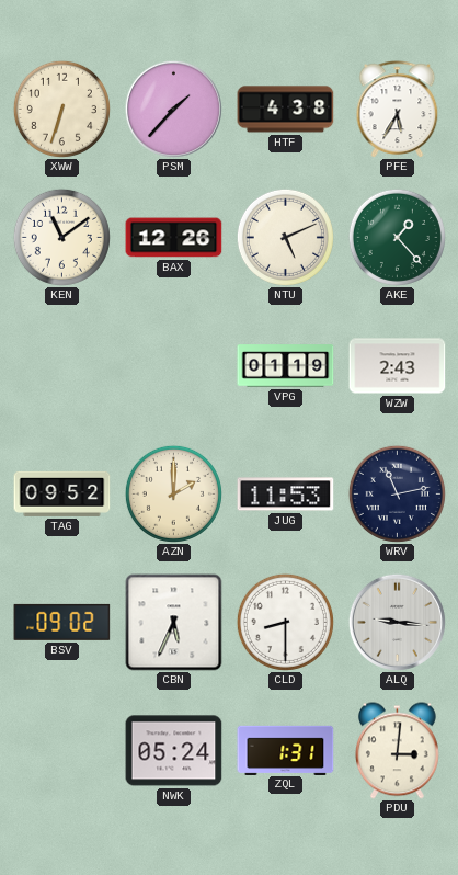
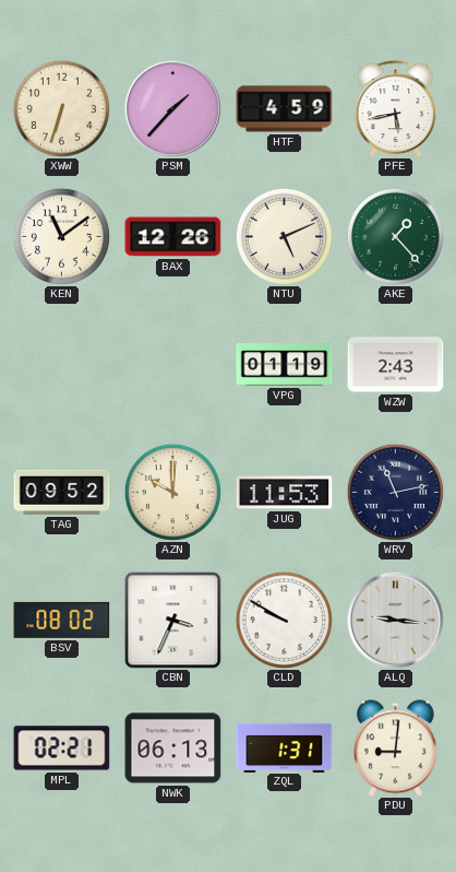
HTF: 4:38 -> 4:59 (285, 109)
PFE: 5:35 -> 5:43 (396, 109)
AZN: 2:00 -> 10:00 (172, 492)
BSV: 09:02 -> 08:02 (62, 620)
CBN: 5:34 -> 3:34 (173, 621)
CLD: 8:30 -> 9:50 (284, 620)
MPL: none -> 02:21 (62, 749)
NWK: 05:24 -> 06:13 (173, 749)
PDU: 3:01 -> 9:01 (395, 749)
